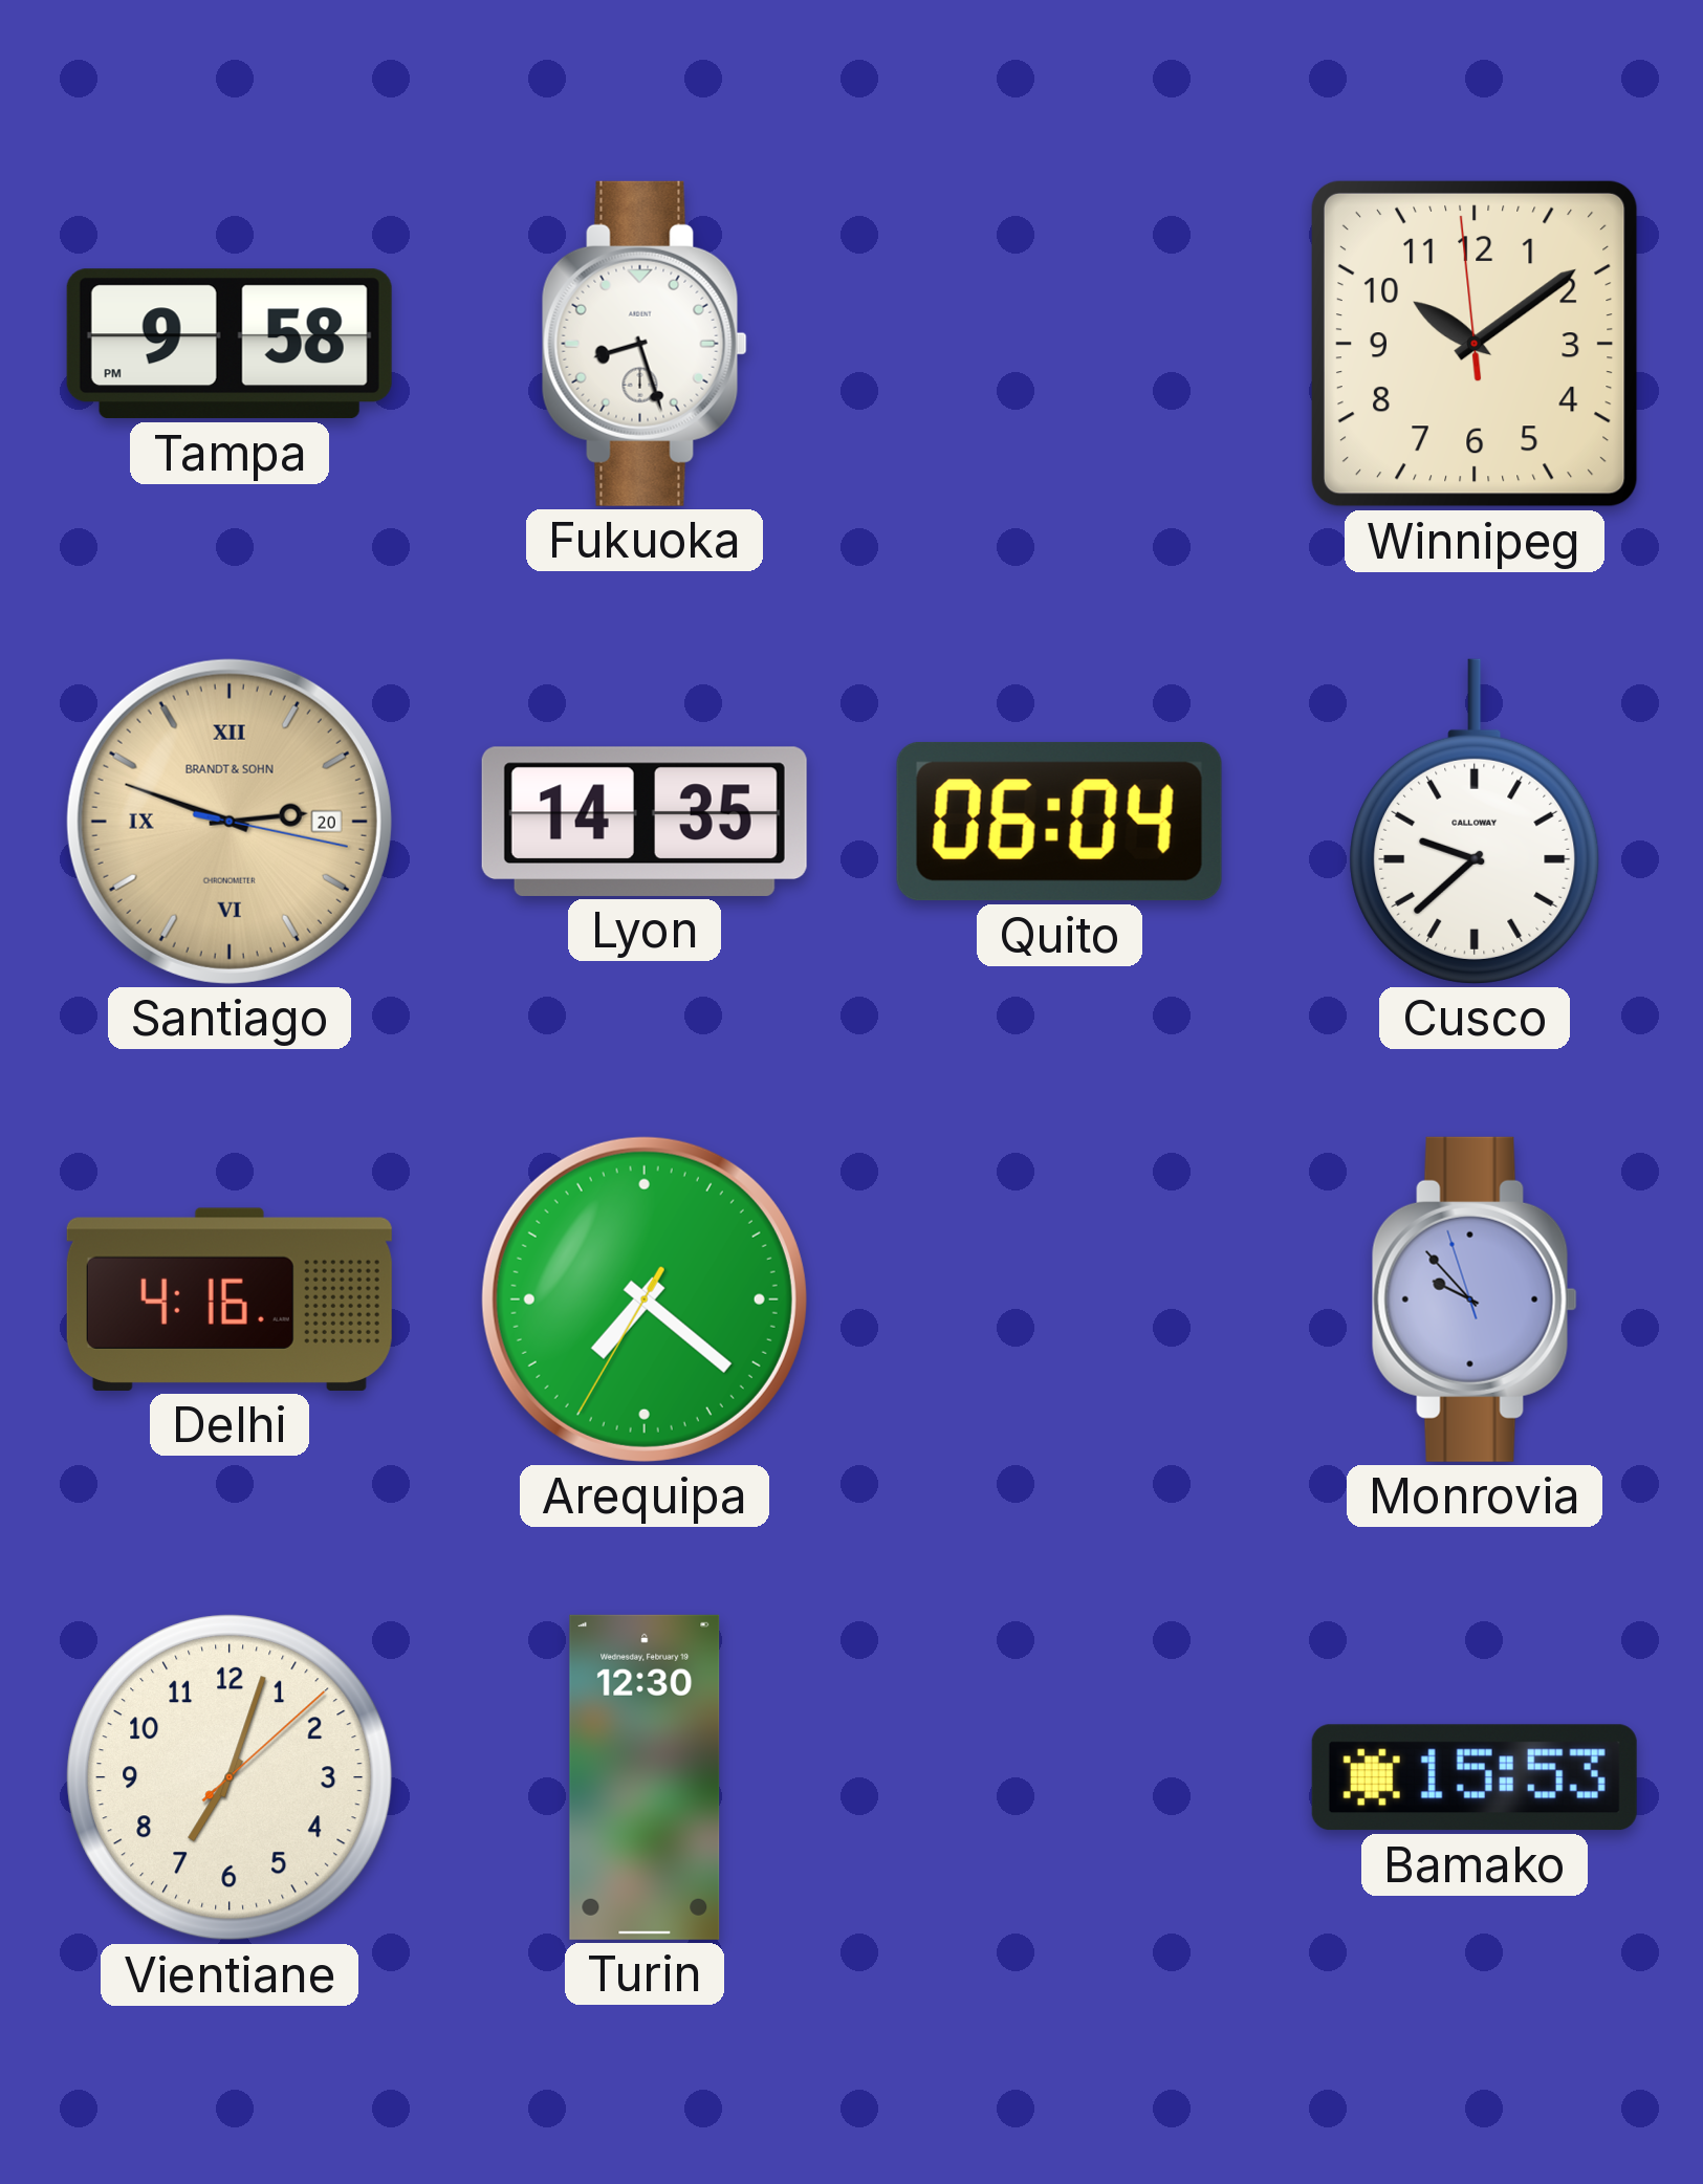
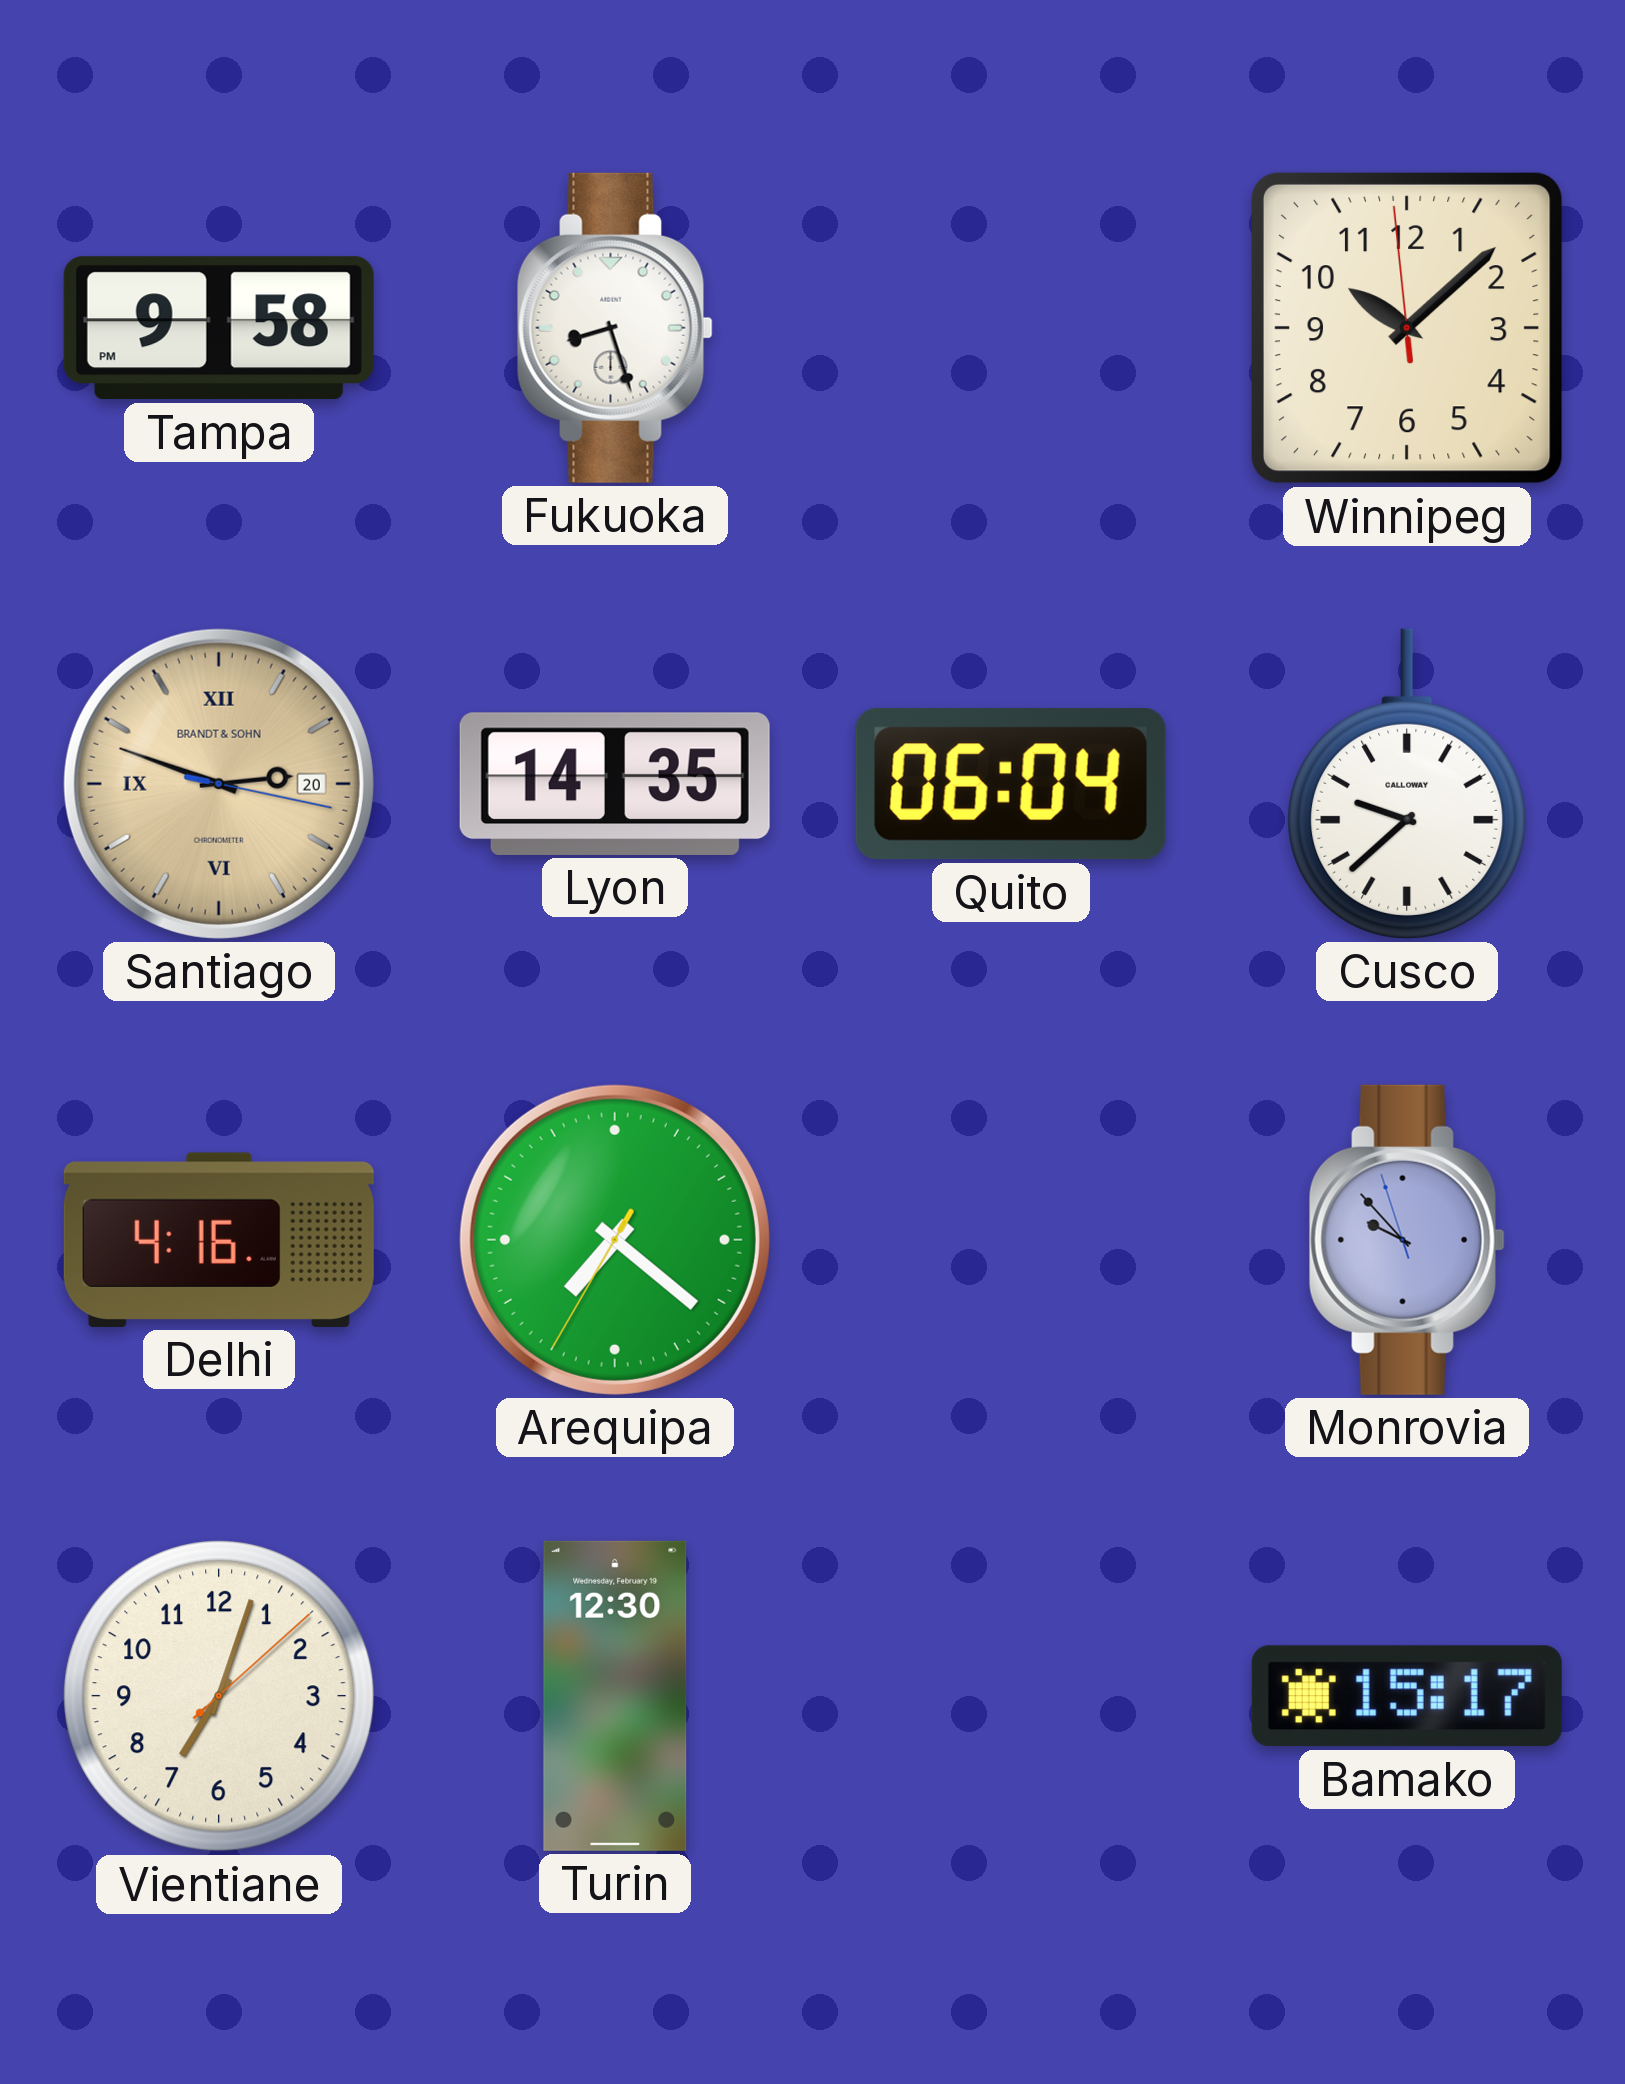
Winnipeg: 10:08 -> 10:07 (1407, 328)
Bamako: 15:53 -> 15:17 (1407, 1696)
